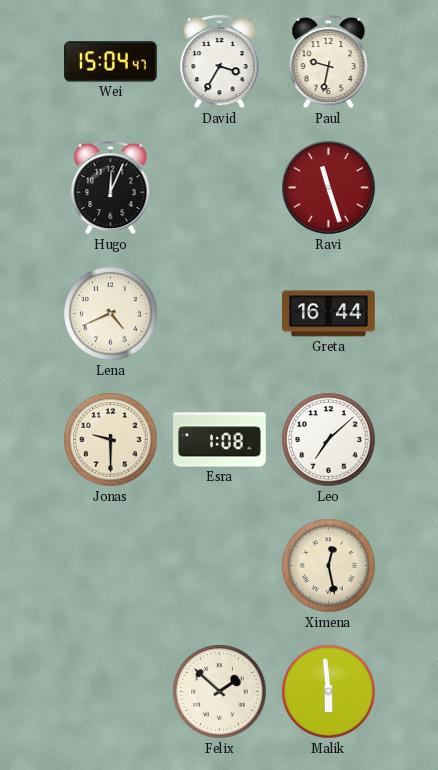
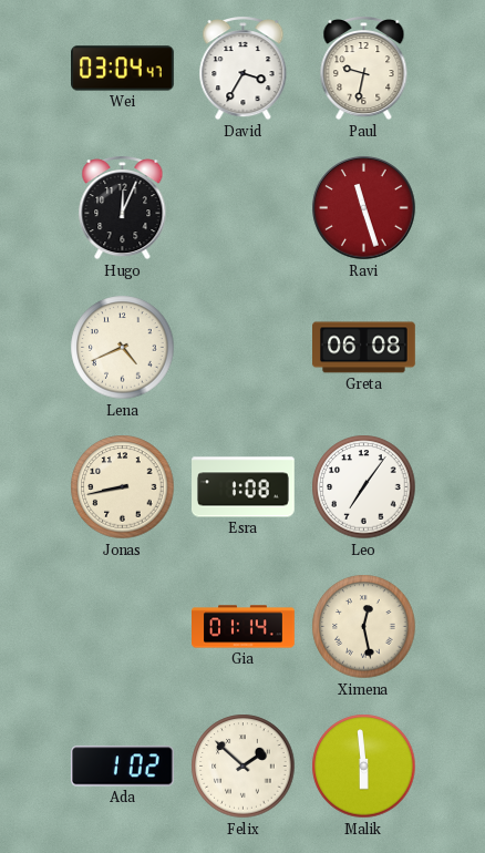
Wei: 15:04 -> 03:04 (123, 69)
Greta: 16:44 -> 06:08 (364, 348)
Jonas: 9:30 -> 8:43 (123, 487)
Leo: 7:08 -> 7:06 (364, 487)
Gia: none -> 01:14 (244, 627)
Ada: none -> 1:02 (122, 767)
